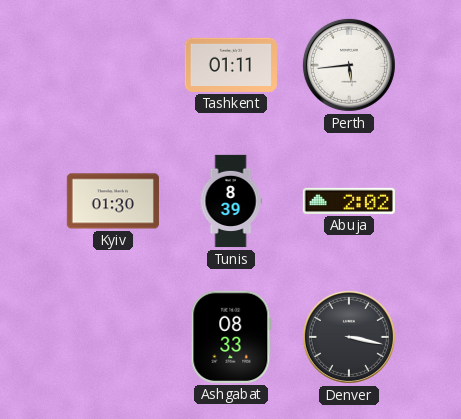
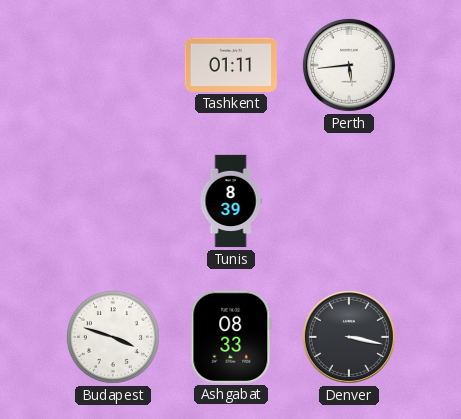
Kyiv: 01:30 -> none (113, 201)
Abuja: 2:02 -> none (349, 201)
Budapest: none -> 3:48 (113, 337)
